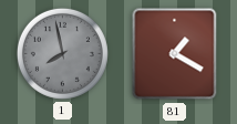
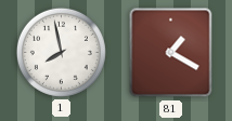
1 dial: grey -> white (61, 52)
